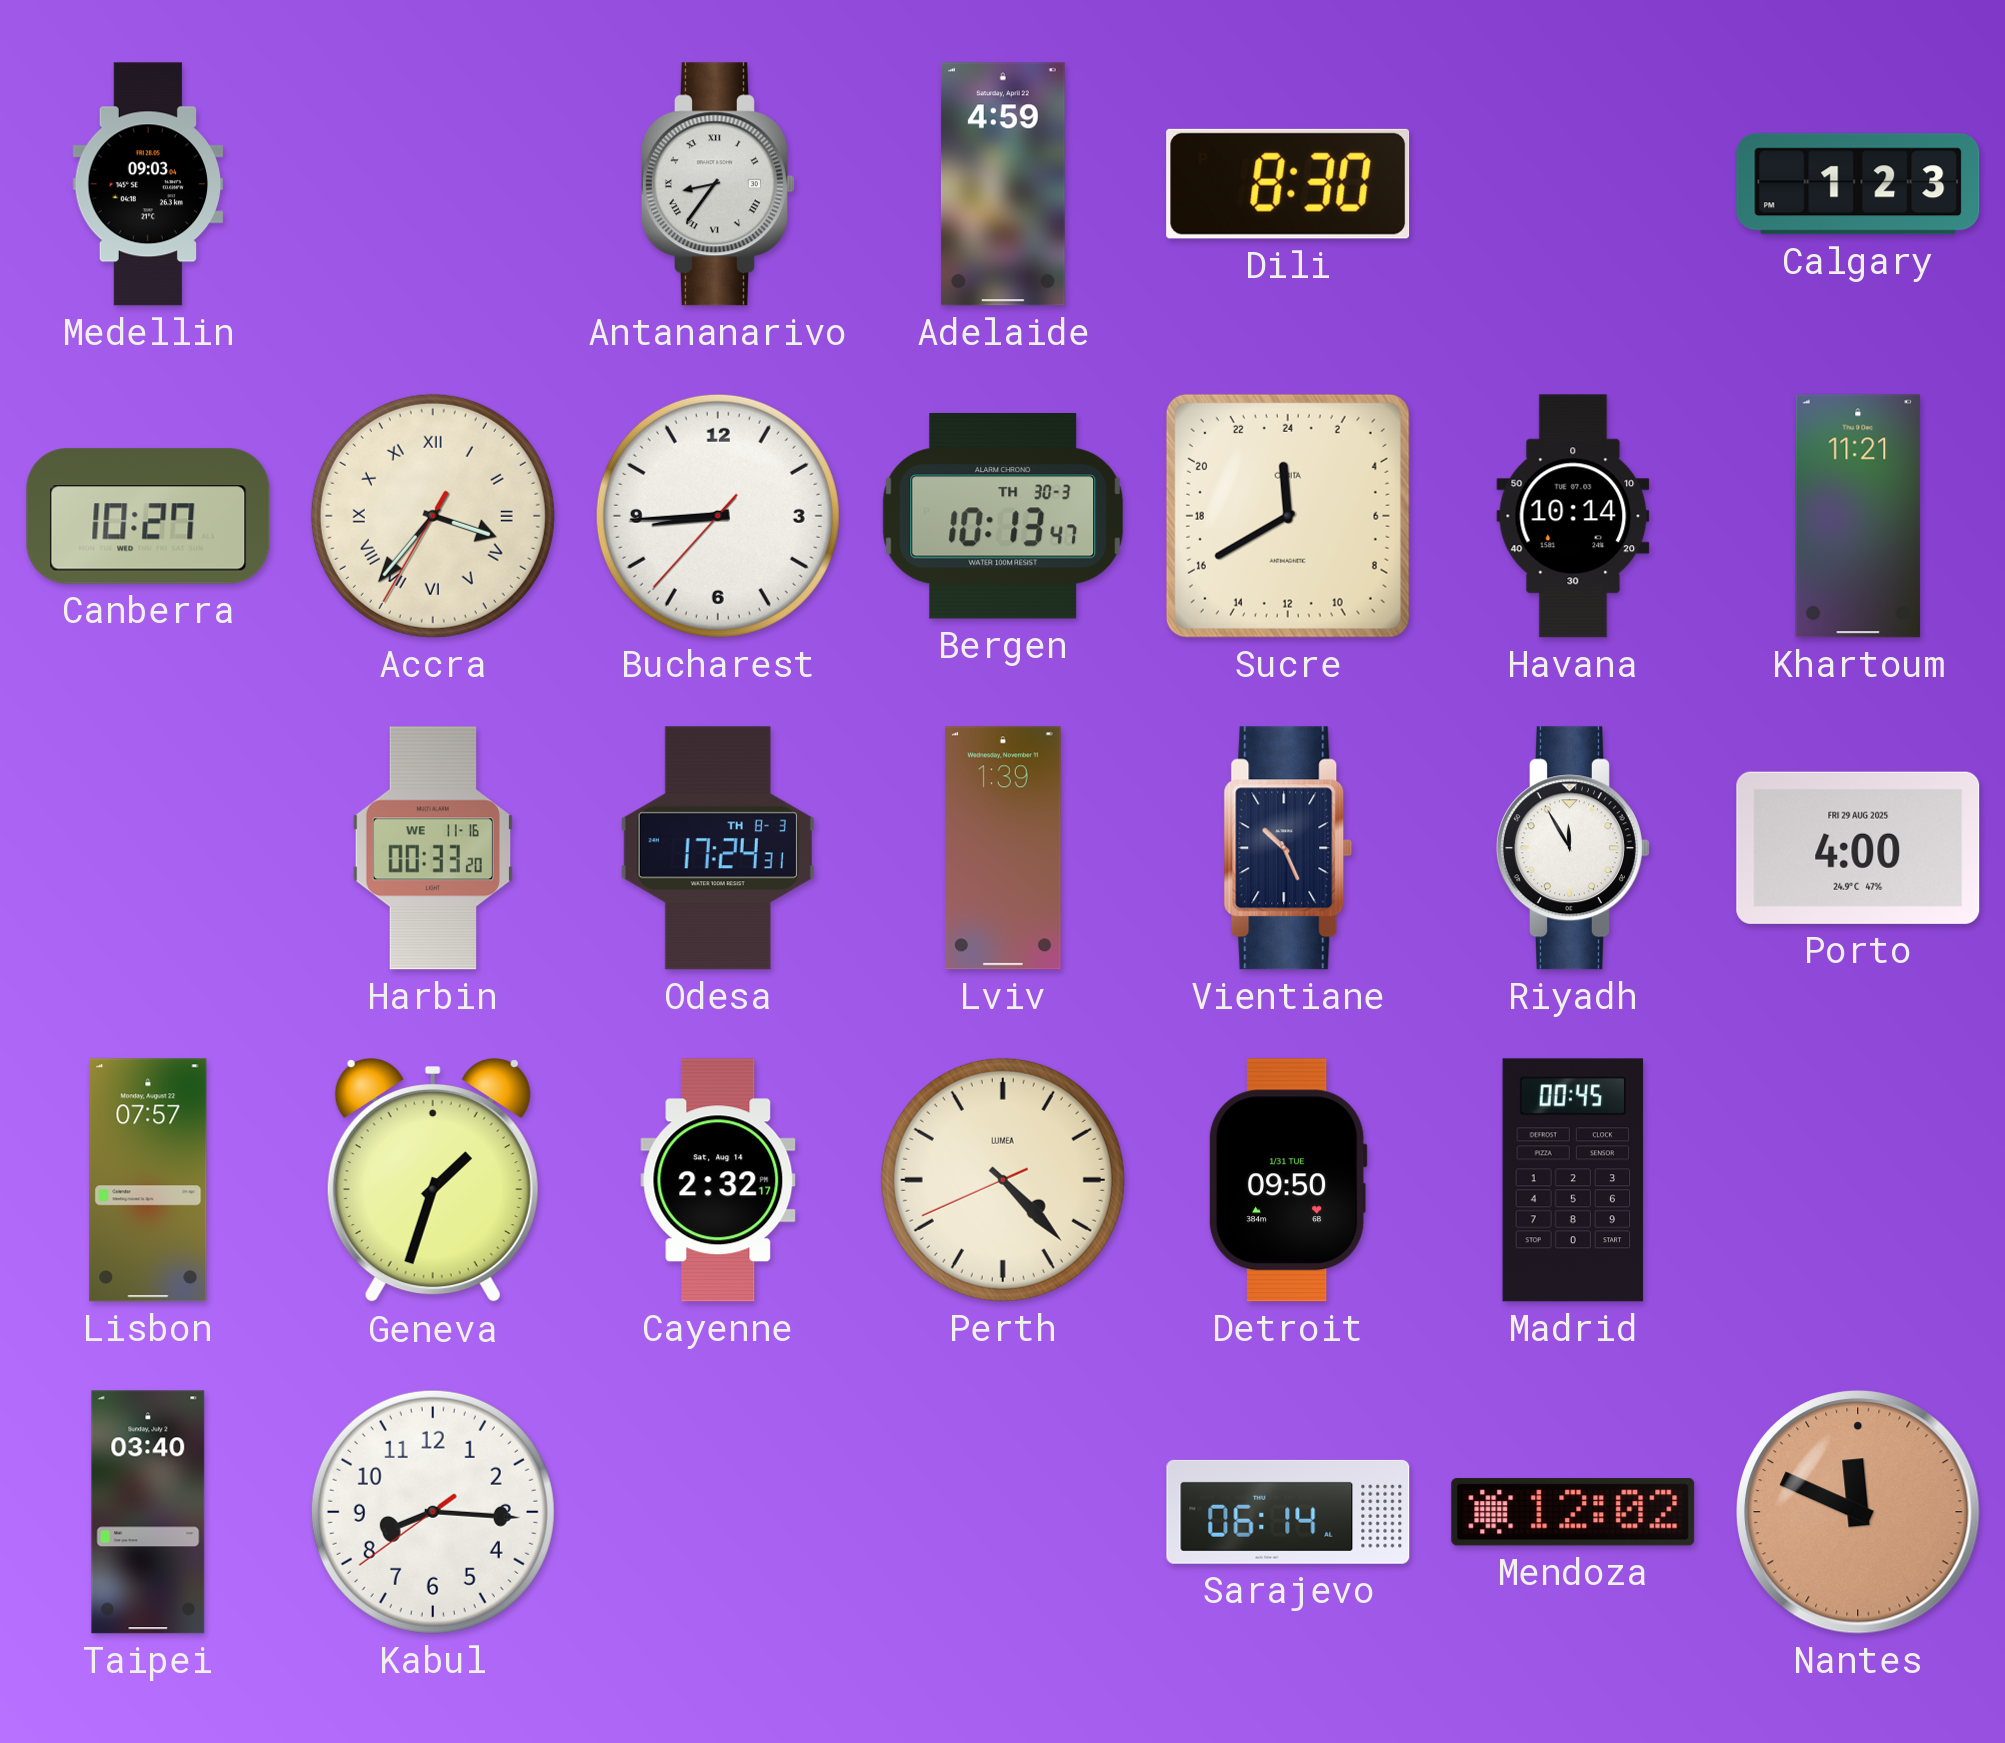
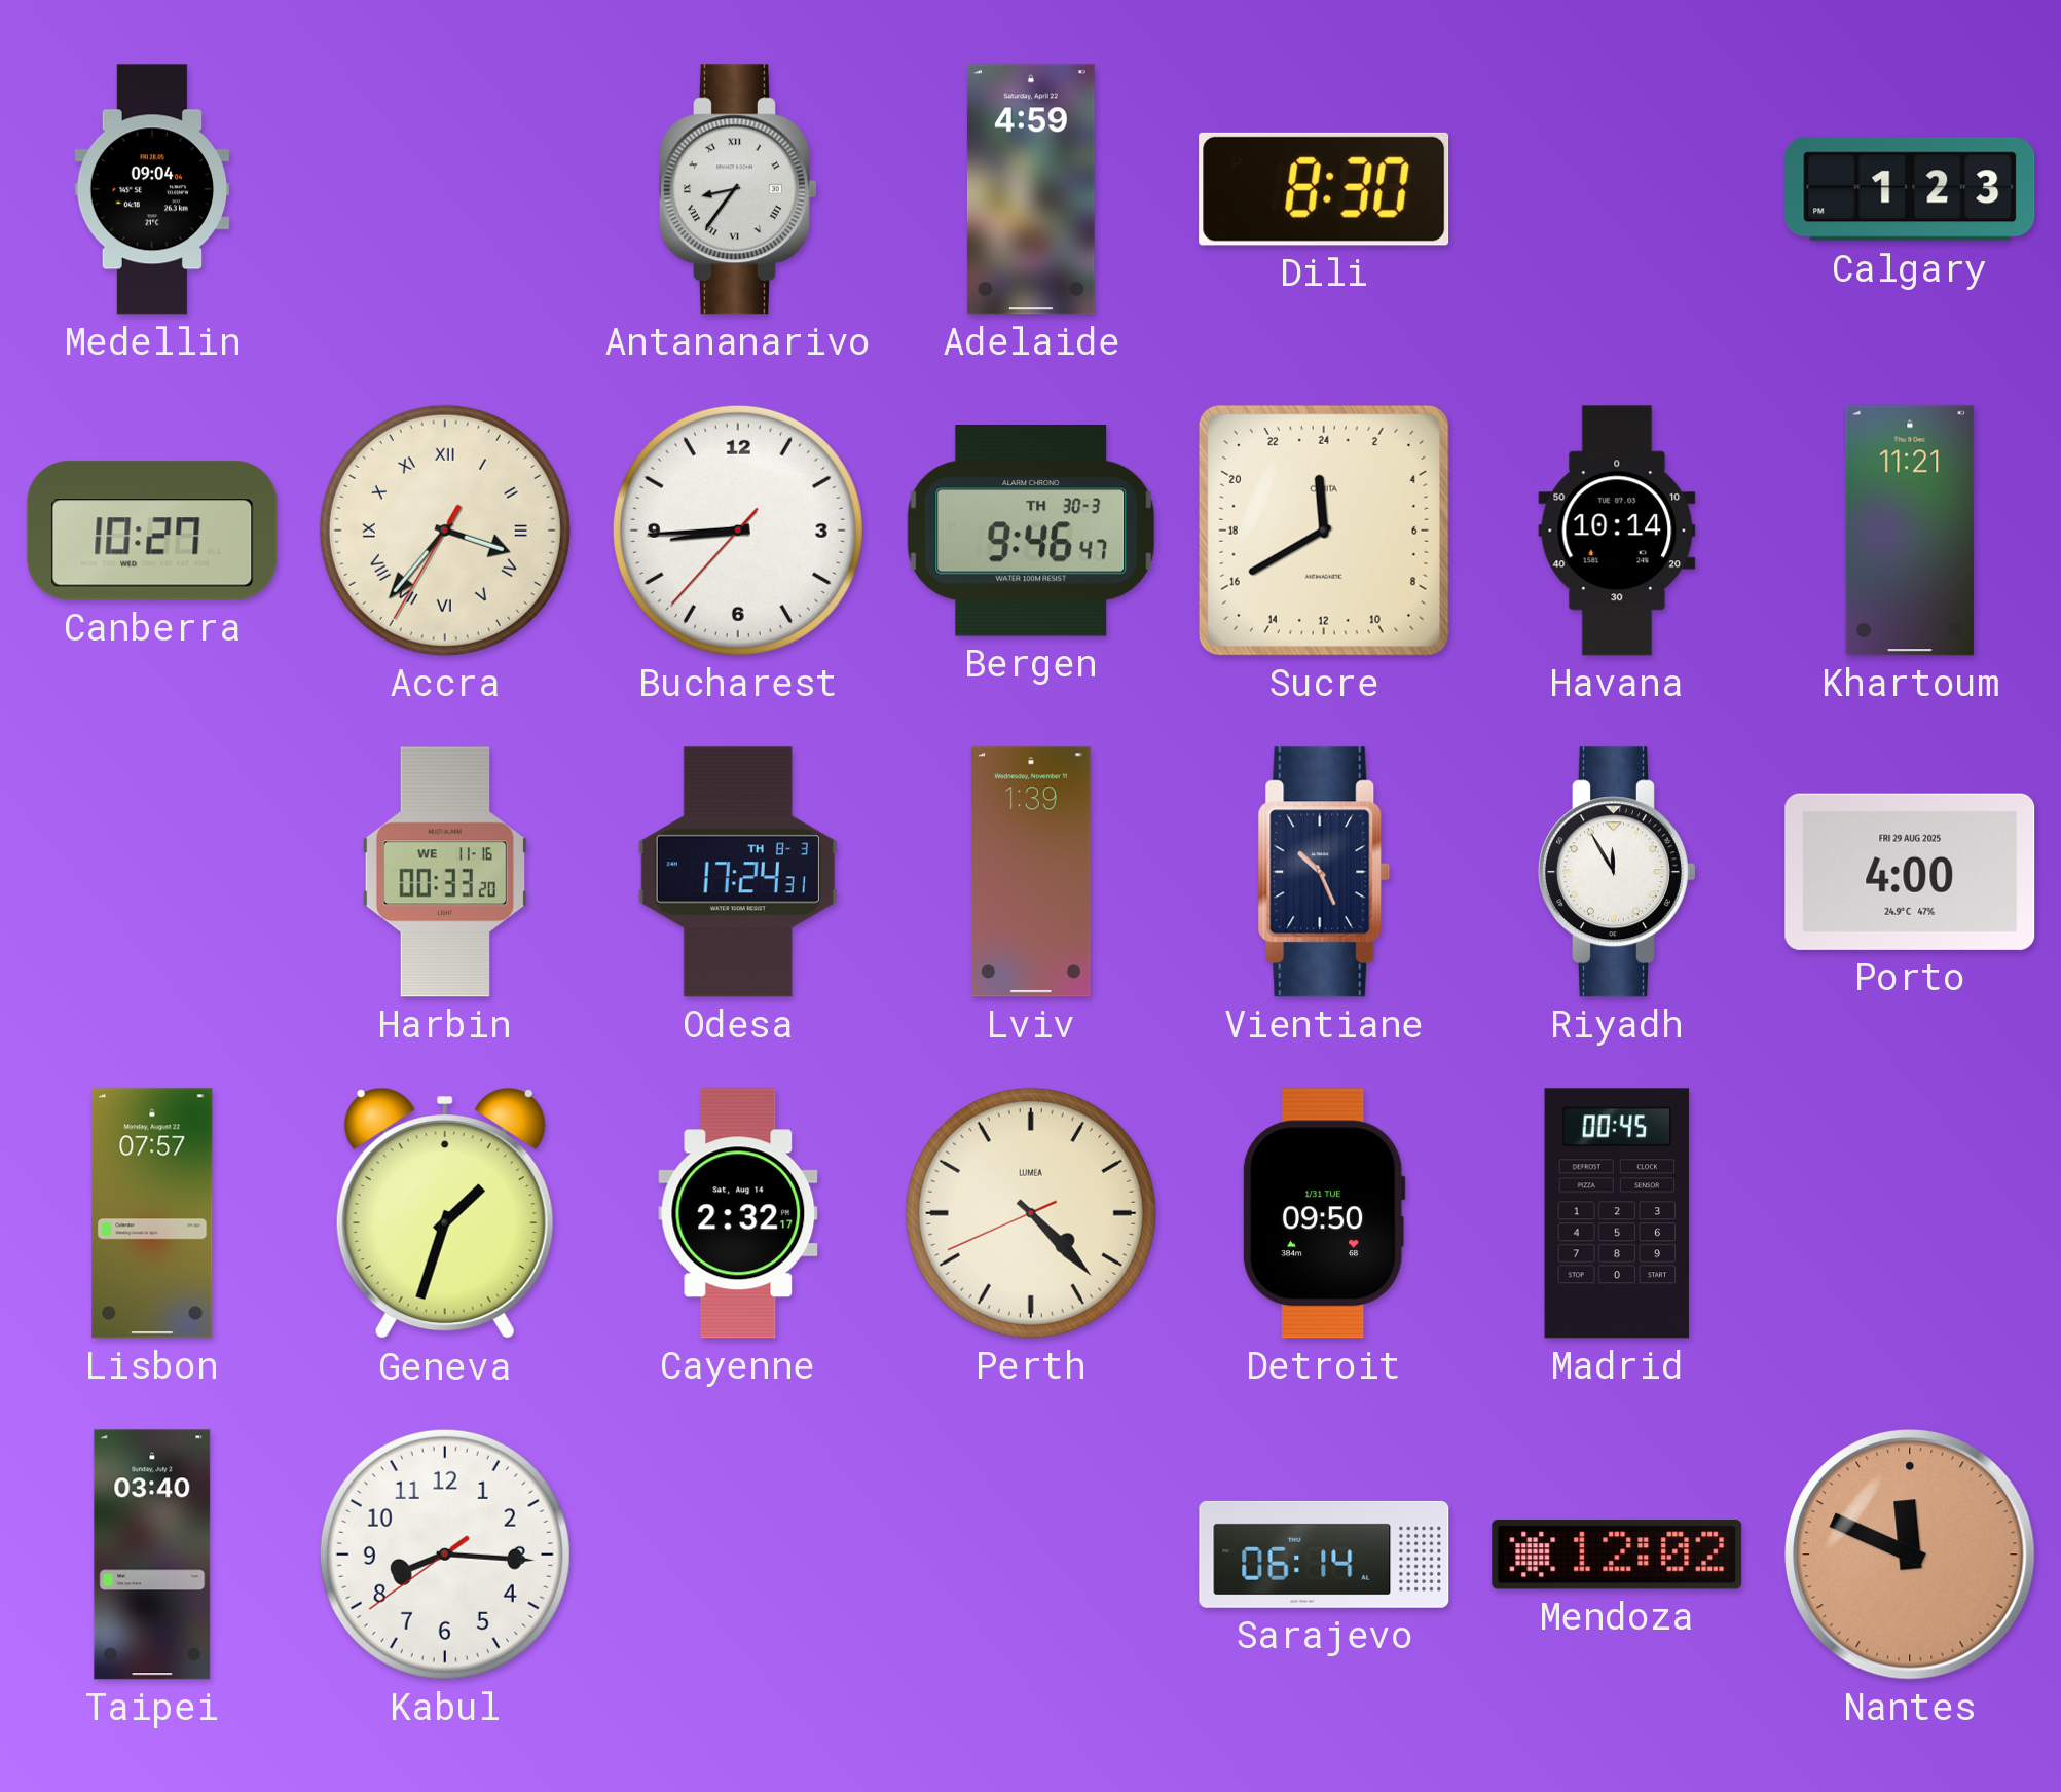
Medellin: 09:03 -> 09:04 (152, 189)
Bergen: 10:13 -> 9:46 (1031, 531)
